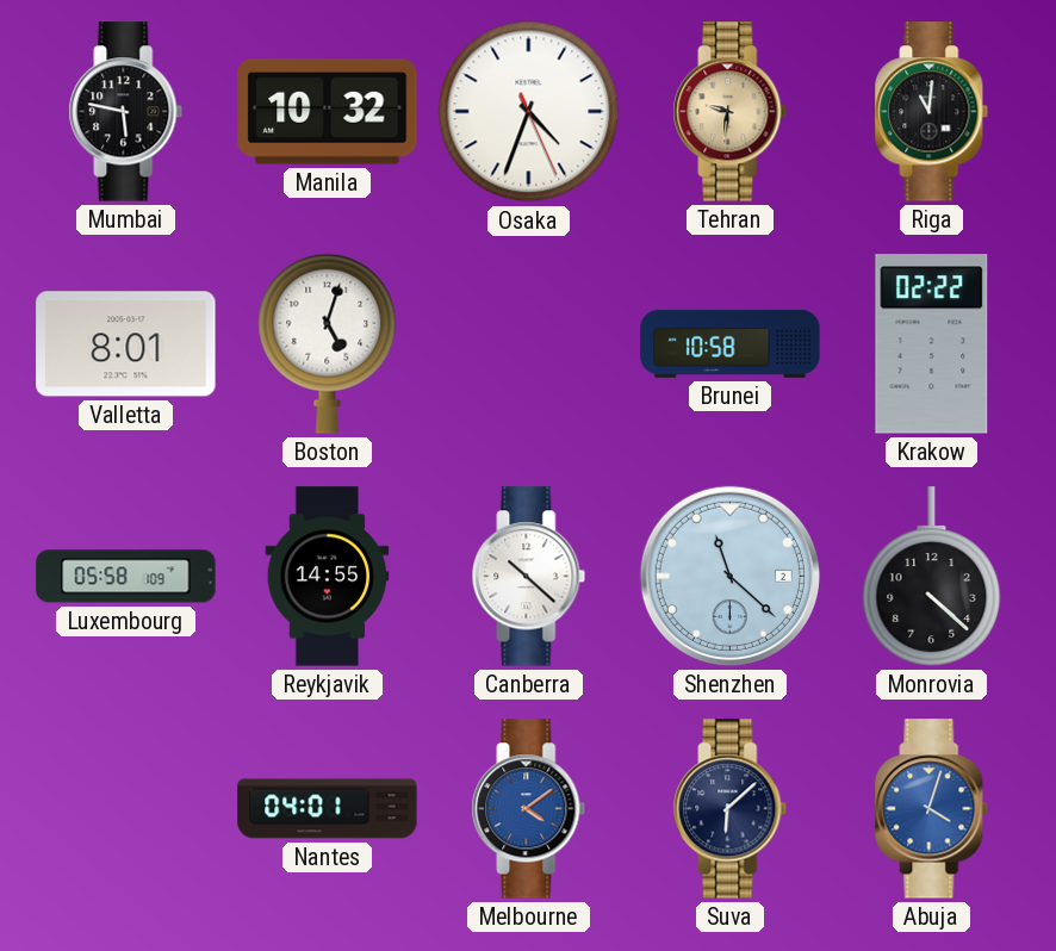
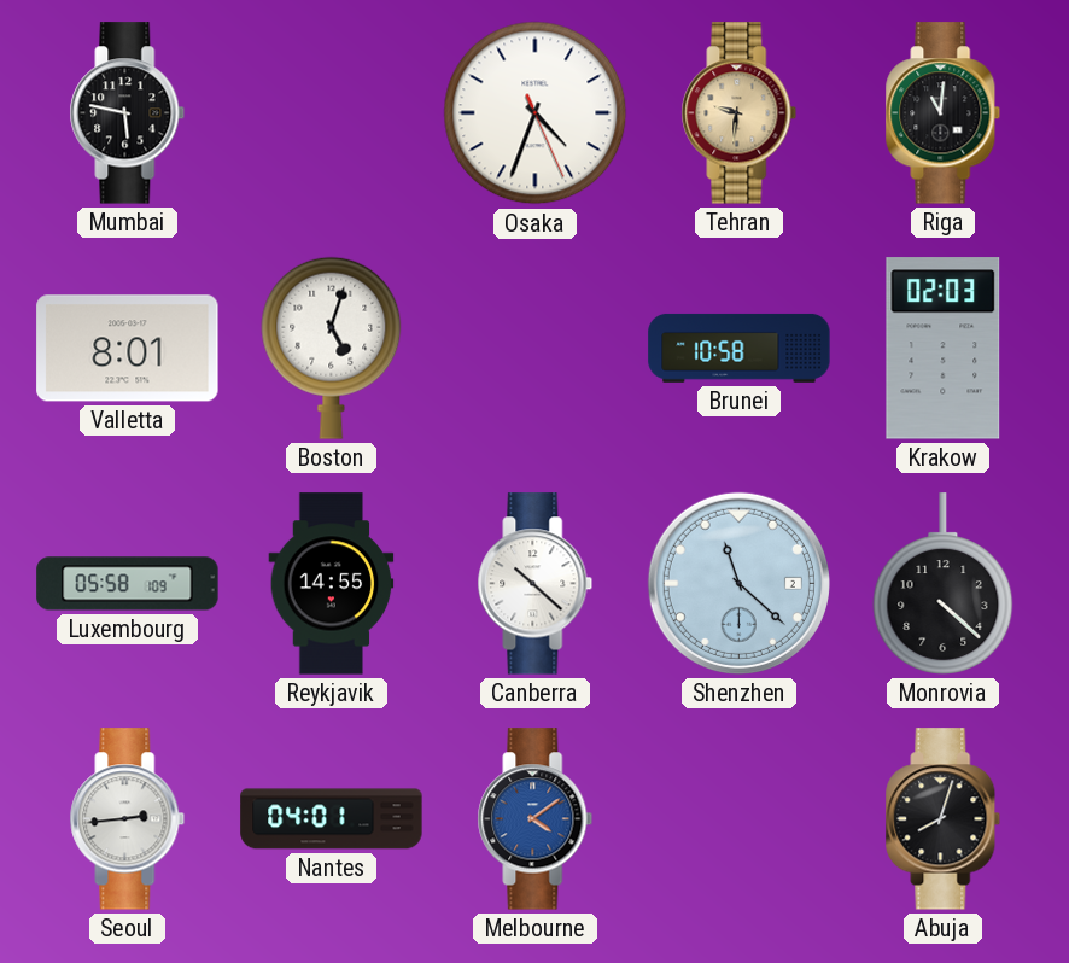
Manila: 10:32 -> none (328, 112)
Krakow: 02:22 -> 02:03 (944, 349)
Seoul: none -> 2:44 (128, 819)
Suva: 6:08 -> none (731, 809)
Abuja: 4:03 -> 8:03 (944, 819)
Abuja dial: blue -> black (944, 819)
